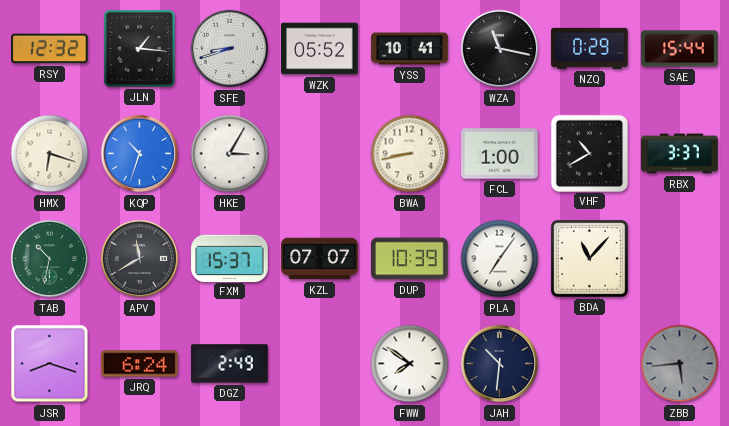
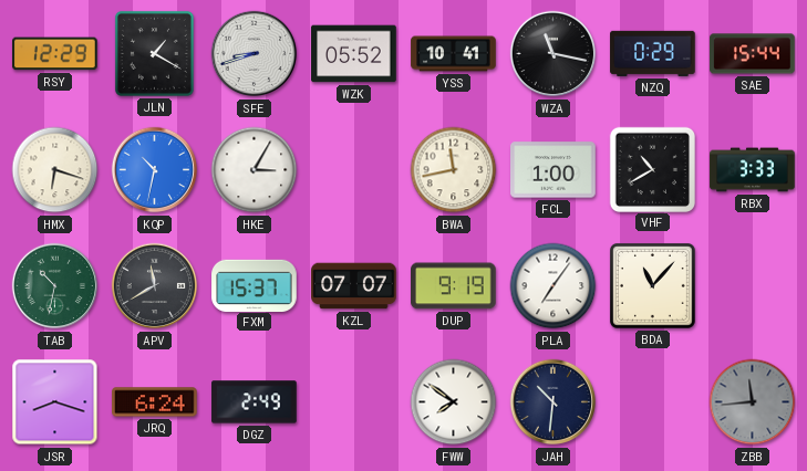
RSY: 12:32 -> 12:29 (55, 54)
JLN: 1:16 -> 1:20 (154, 53)
KQP: 10:33 -> 10:32 (155, 170)
BWA: 8:43 -> 11:43 (454, 170)
RBX: 3:37 -> 3:33 (753, 170)
DUP: 10:39 -> 9:19 (454, 286)
ZBB: 5:44 -> 11:44 (753, 402)
